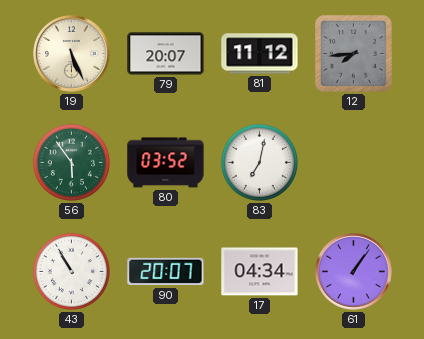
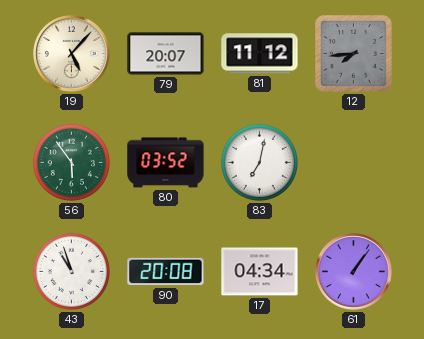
19: 5:26 -> 5:07 (72, 54)
43: 10:55 -> 10:57 (71, 271)
90: 20:07 -> 20:08 (166, 272)
